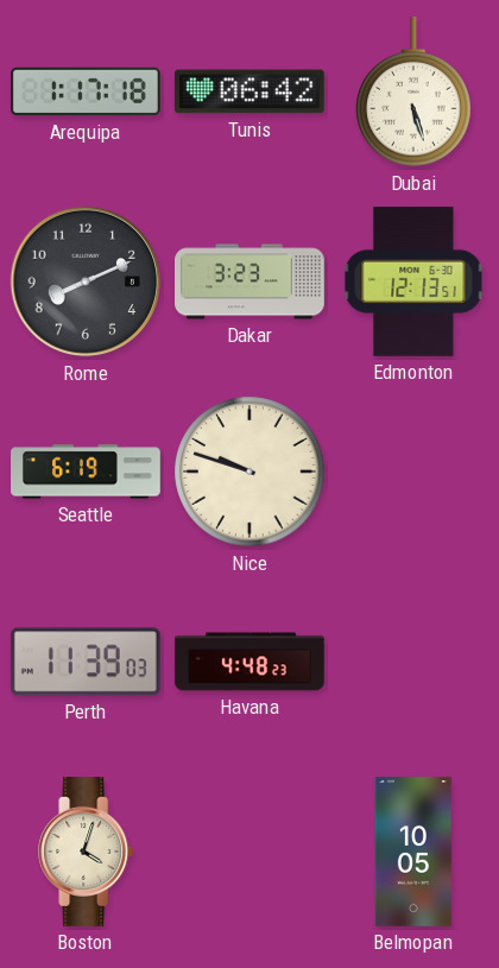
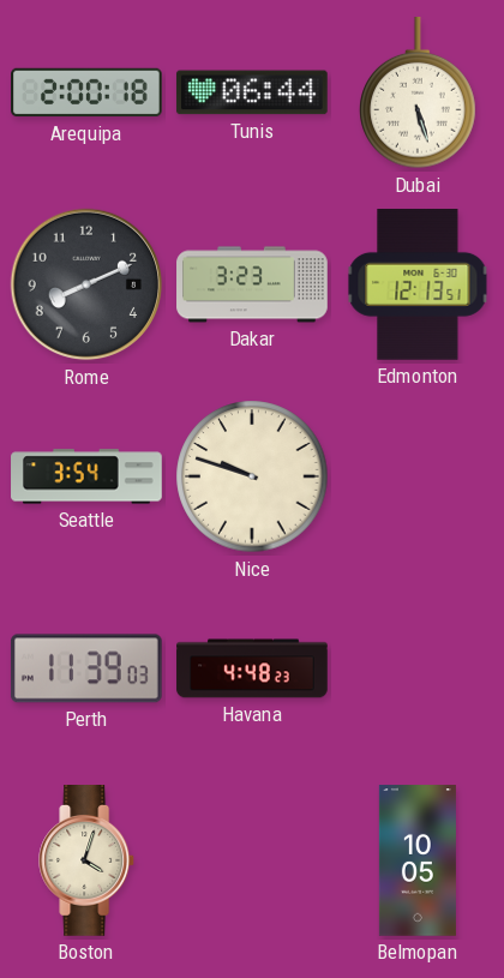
Arequipa: 1:17 -> 2:00 (86, 92)
Tunis: 06:42 -> 06:44 (252, 92)
Seattle: 6:19 -> 3:54 (86, 476)
